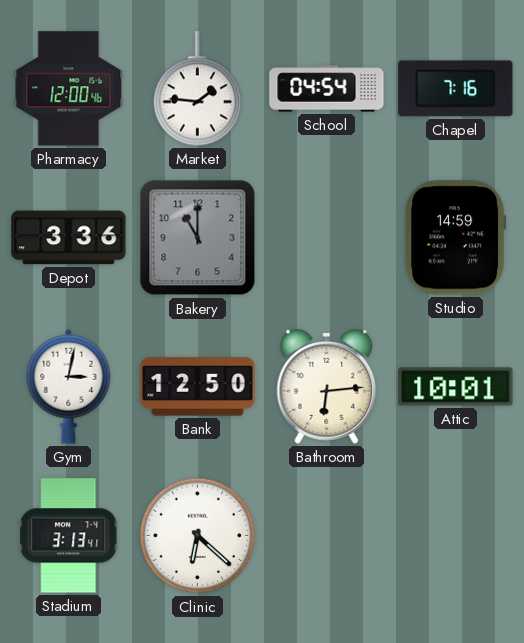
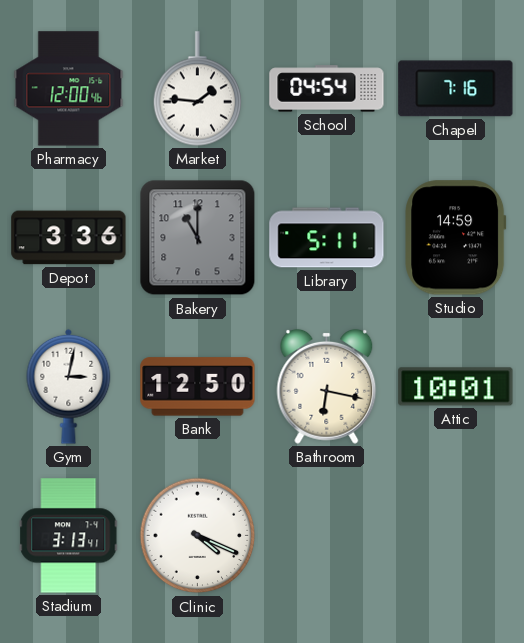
Library: none -> 5:11 (327, 238)
Bathroom: 6:14 -> 6:17 (327, 386)
Clinic: 6:22 -> 4:19 (198, 536)
